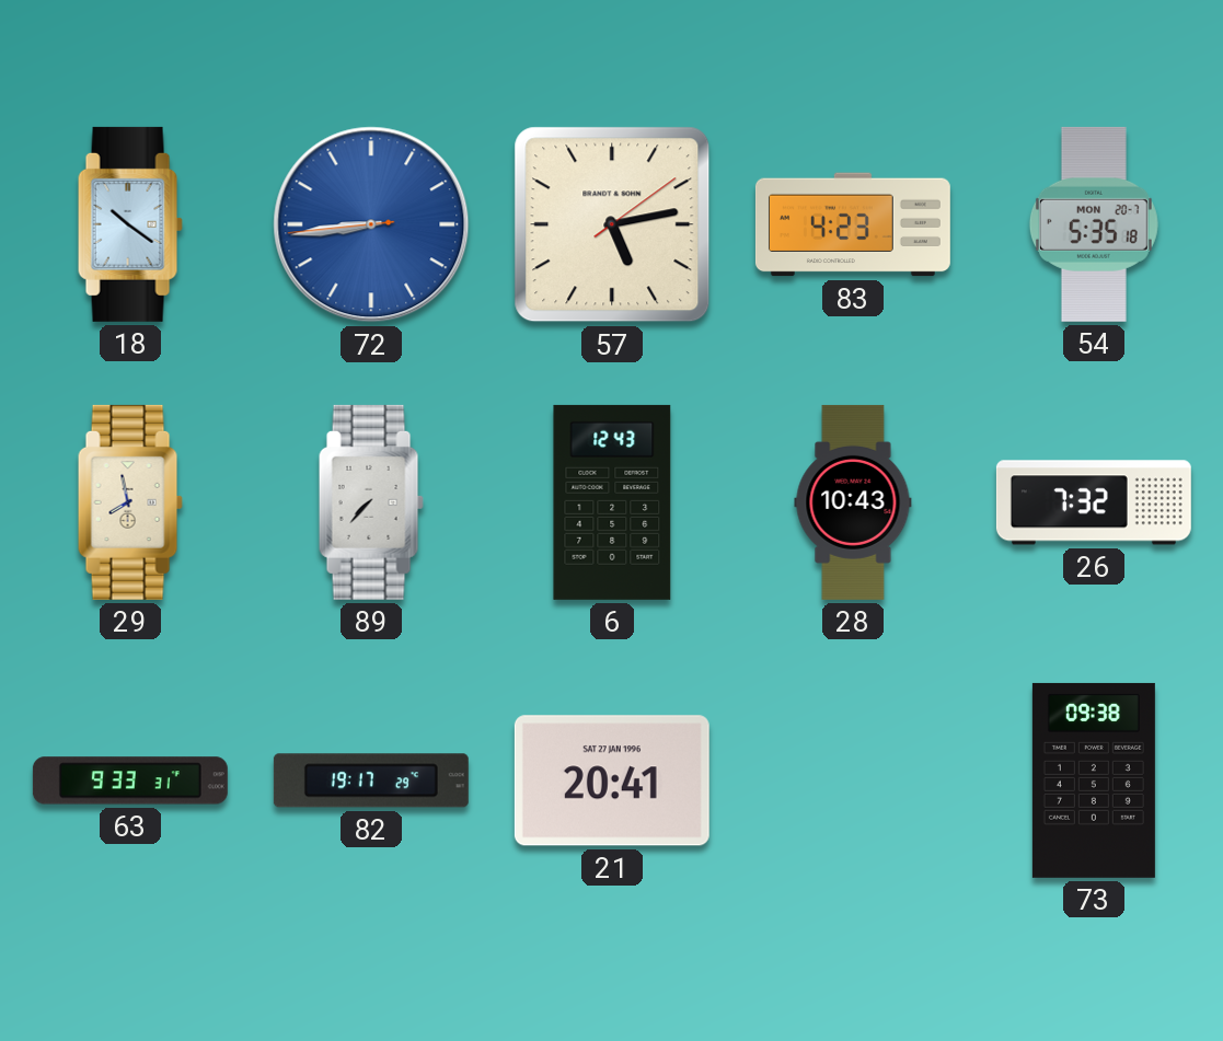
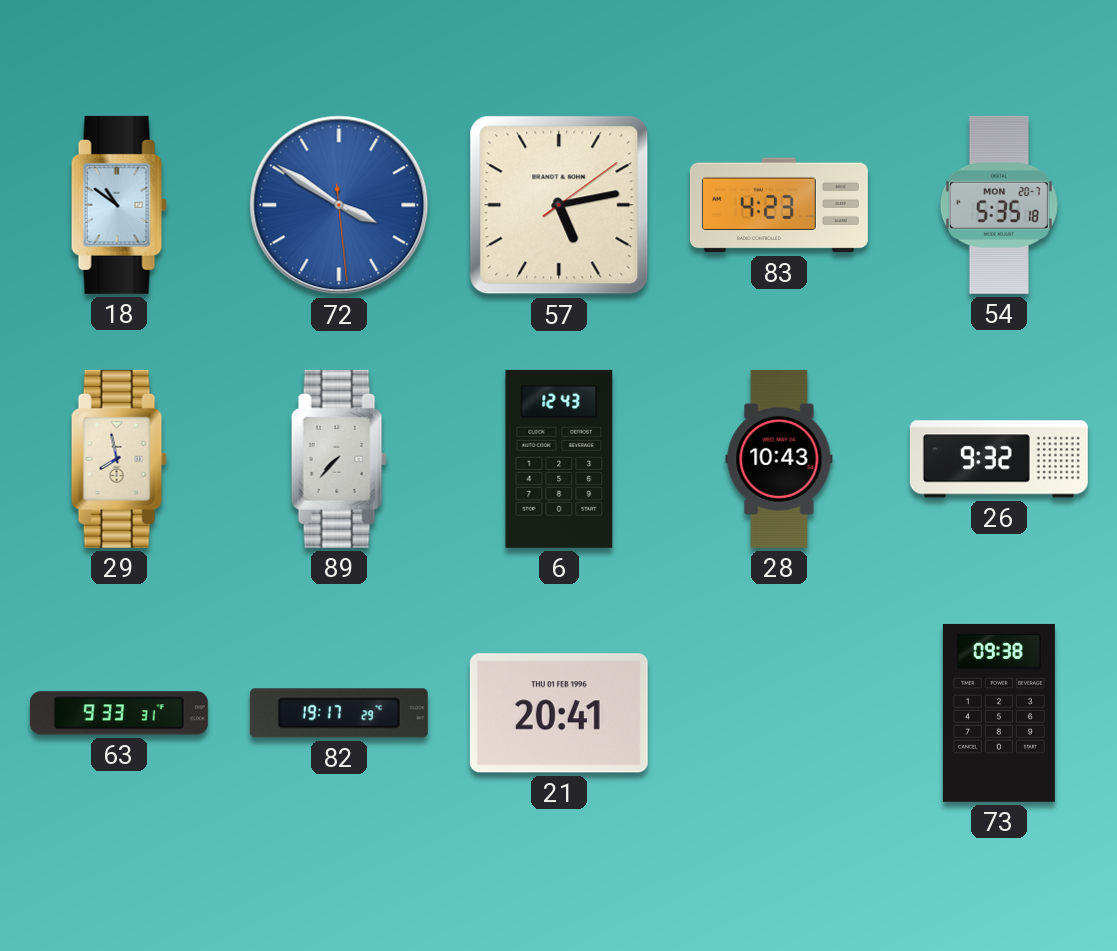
18: 10:21 -> 10:51 (119, 205)
72: 8:43 -> 3:50 (339, 205)
26: 7:32 -> 9:32 (999, 459)
21 date: SAT 27 JAN 1996 -> THU 01 FEB 1996 (559, 713)
